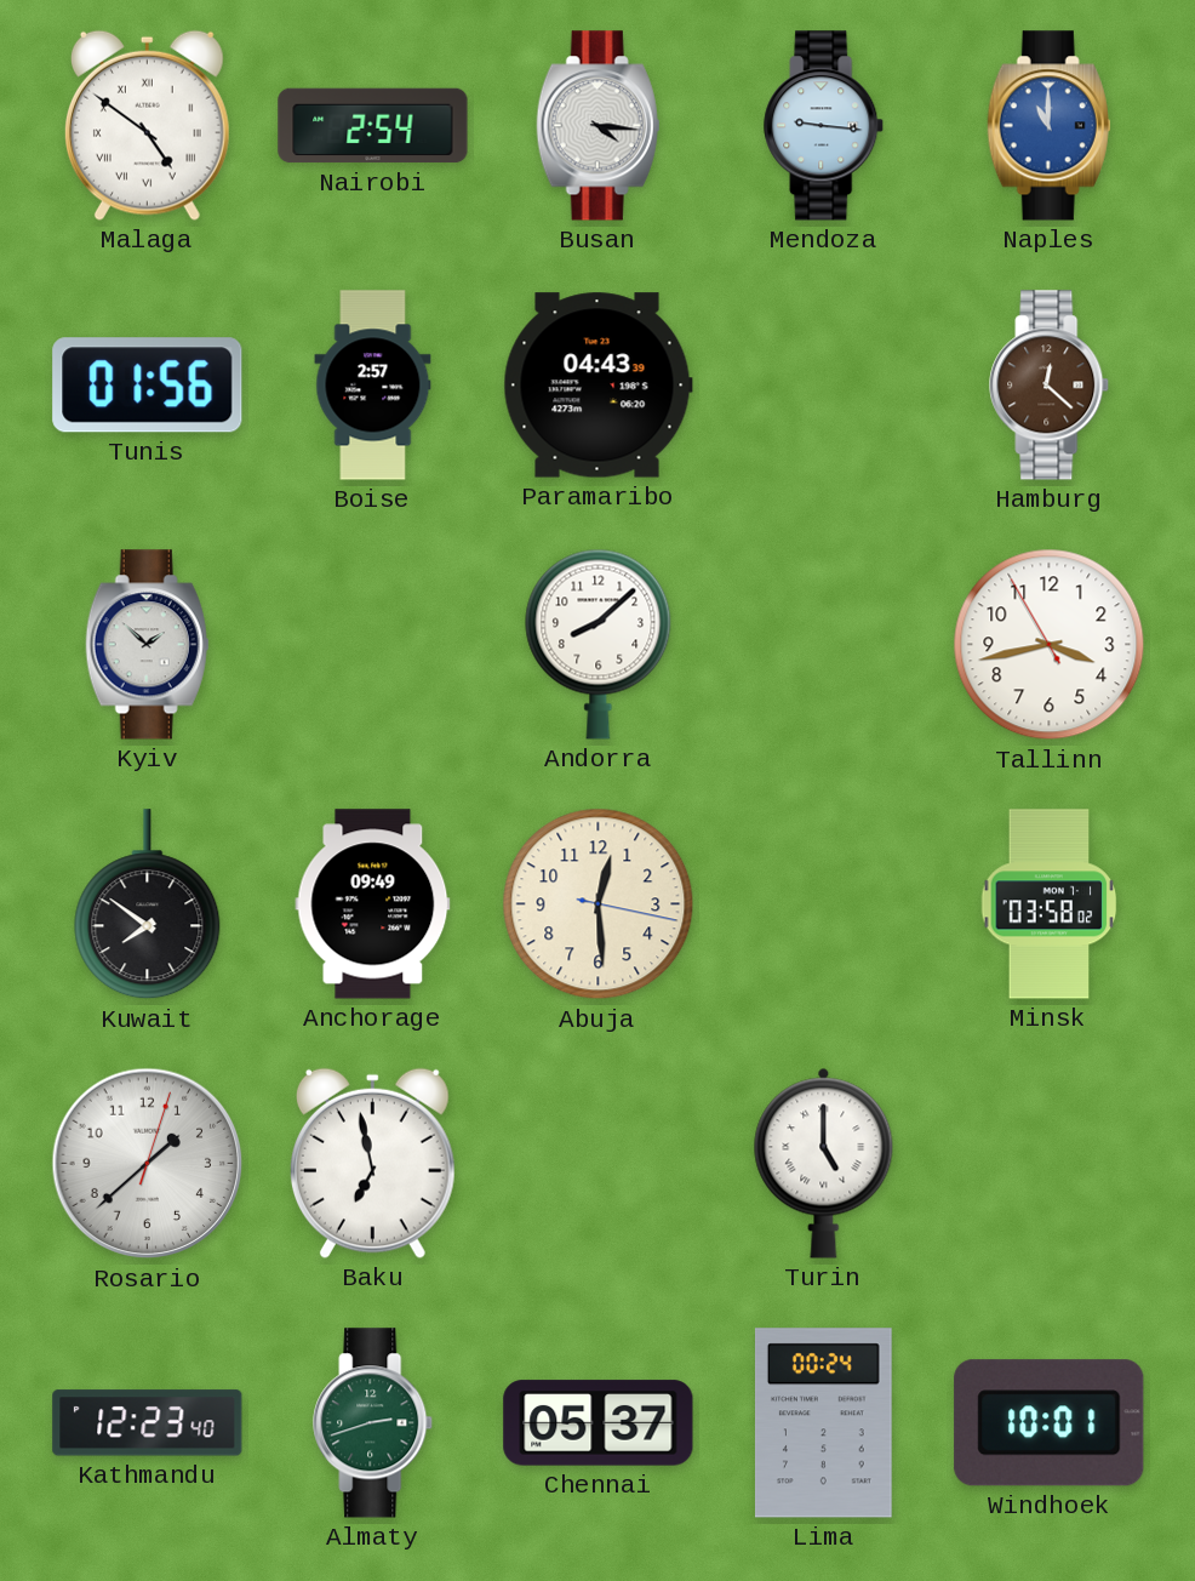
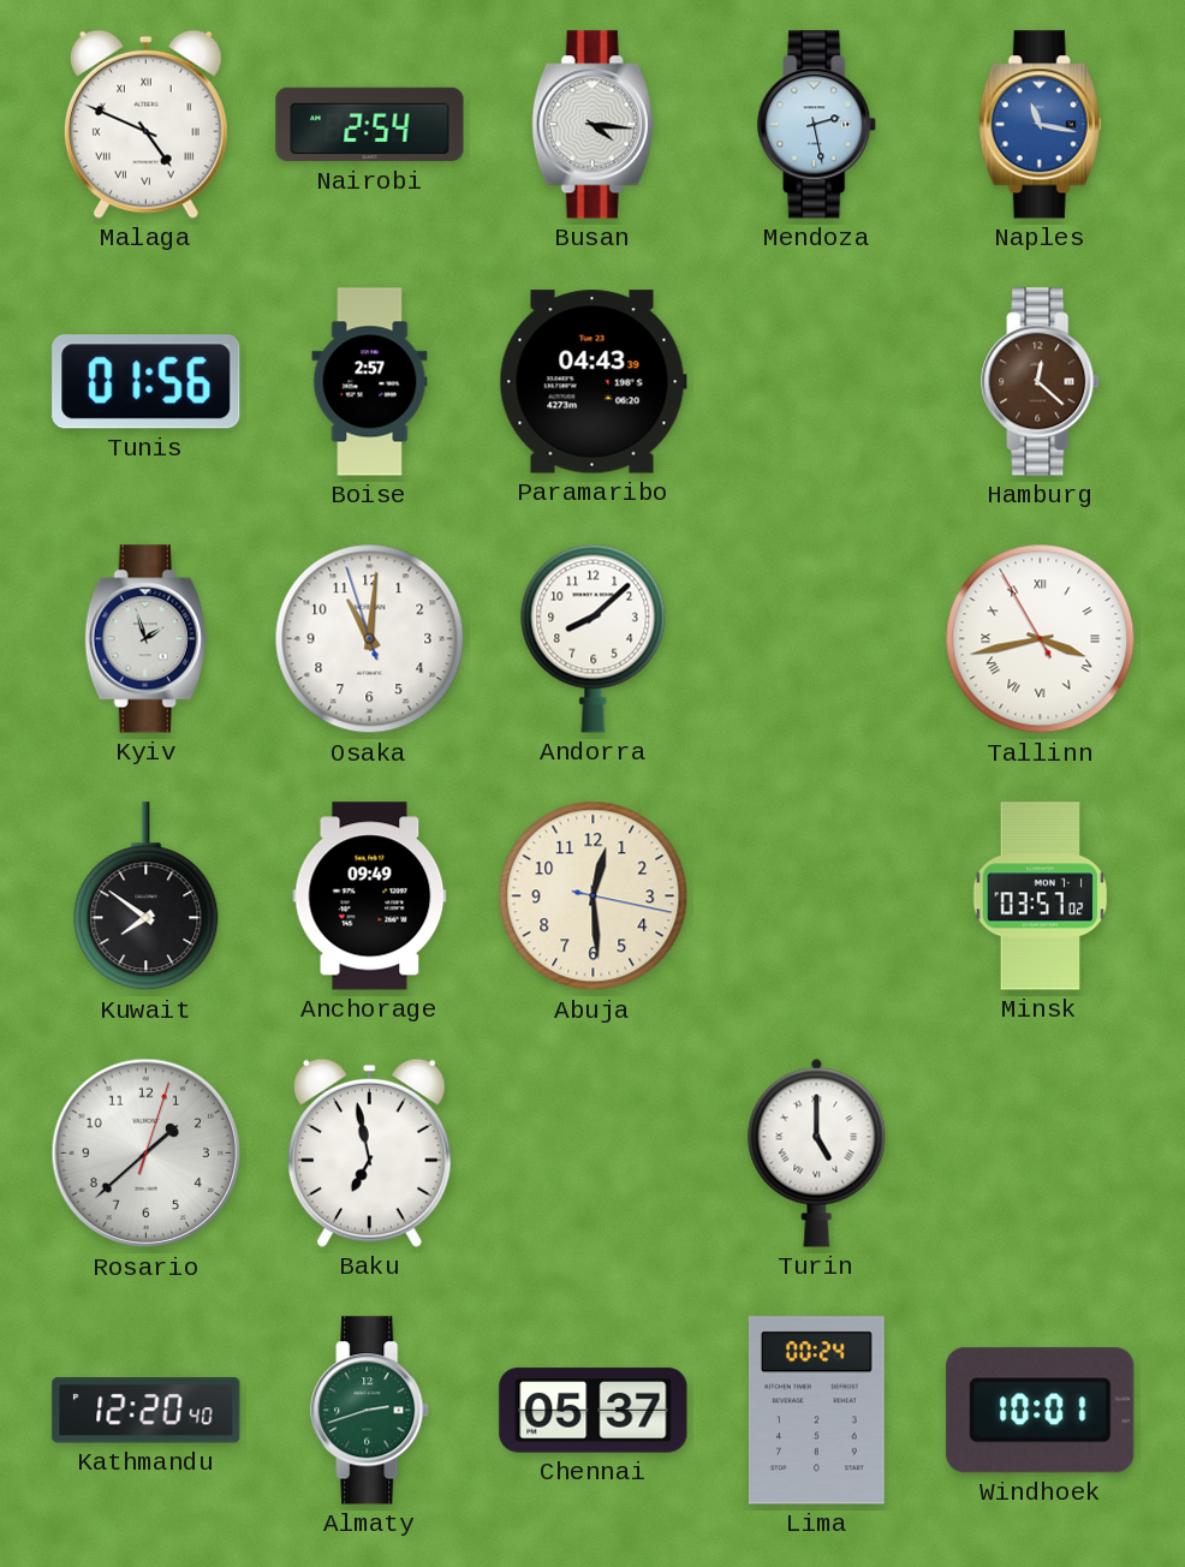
Malaga: 4:51 -> 4:49 (145, 124)
Mendoza: 9:16 -> 2:28 (817, 125)
Naples: 11:00 -> 11:17 (1041, 125)
Kyiv: 1:52 -> 1:57 (147, 639)
Osaka: none -> 11:00 (370, 639)
Tallinn numerals: Arabic -> Roman (1041, 639)
Minsk: 03:58 -> 03:57 (1041, 896)
Kathmandu: 12:23 -> 12:20 (147, 1411)
